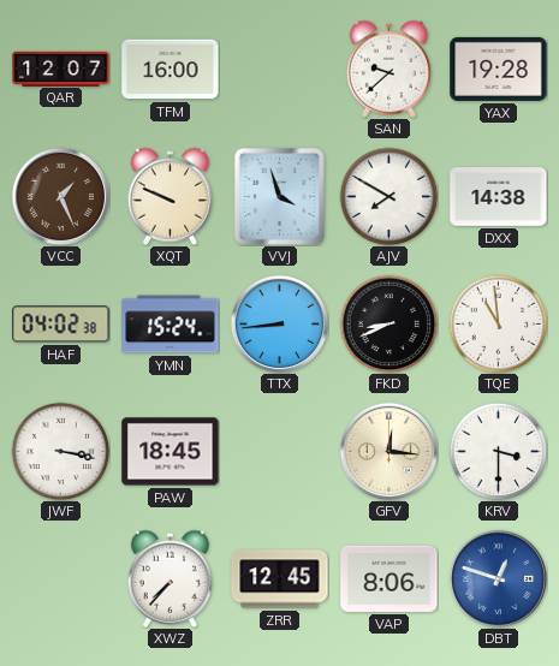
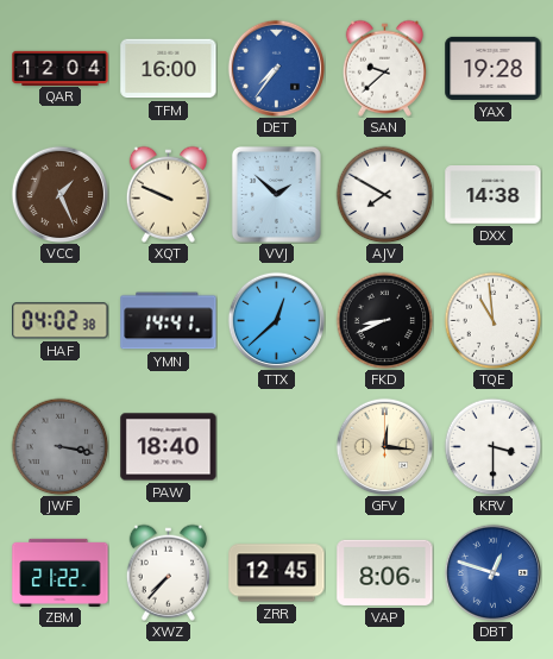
QAR: 12:07 -> 12:04 (61, 68)
DET: none -> 7:36 (276, 68)
VVJ: 3:57 -> 1:52 (276, 194)
YMN: 15:24 -> 14:41 (169, 321)
TTX: 8:44 -> 12:38 (276, 320)
JWF dial: white -> grey (59, 446)
PAW: 18:45 -> 18:40 (169, 447)
ZBM: none -> 21:22 (61, 572)
